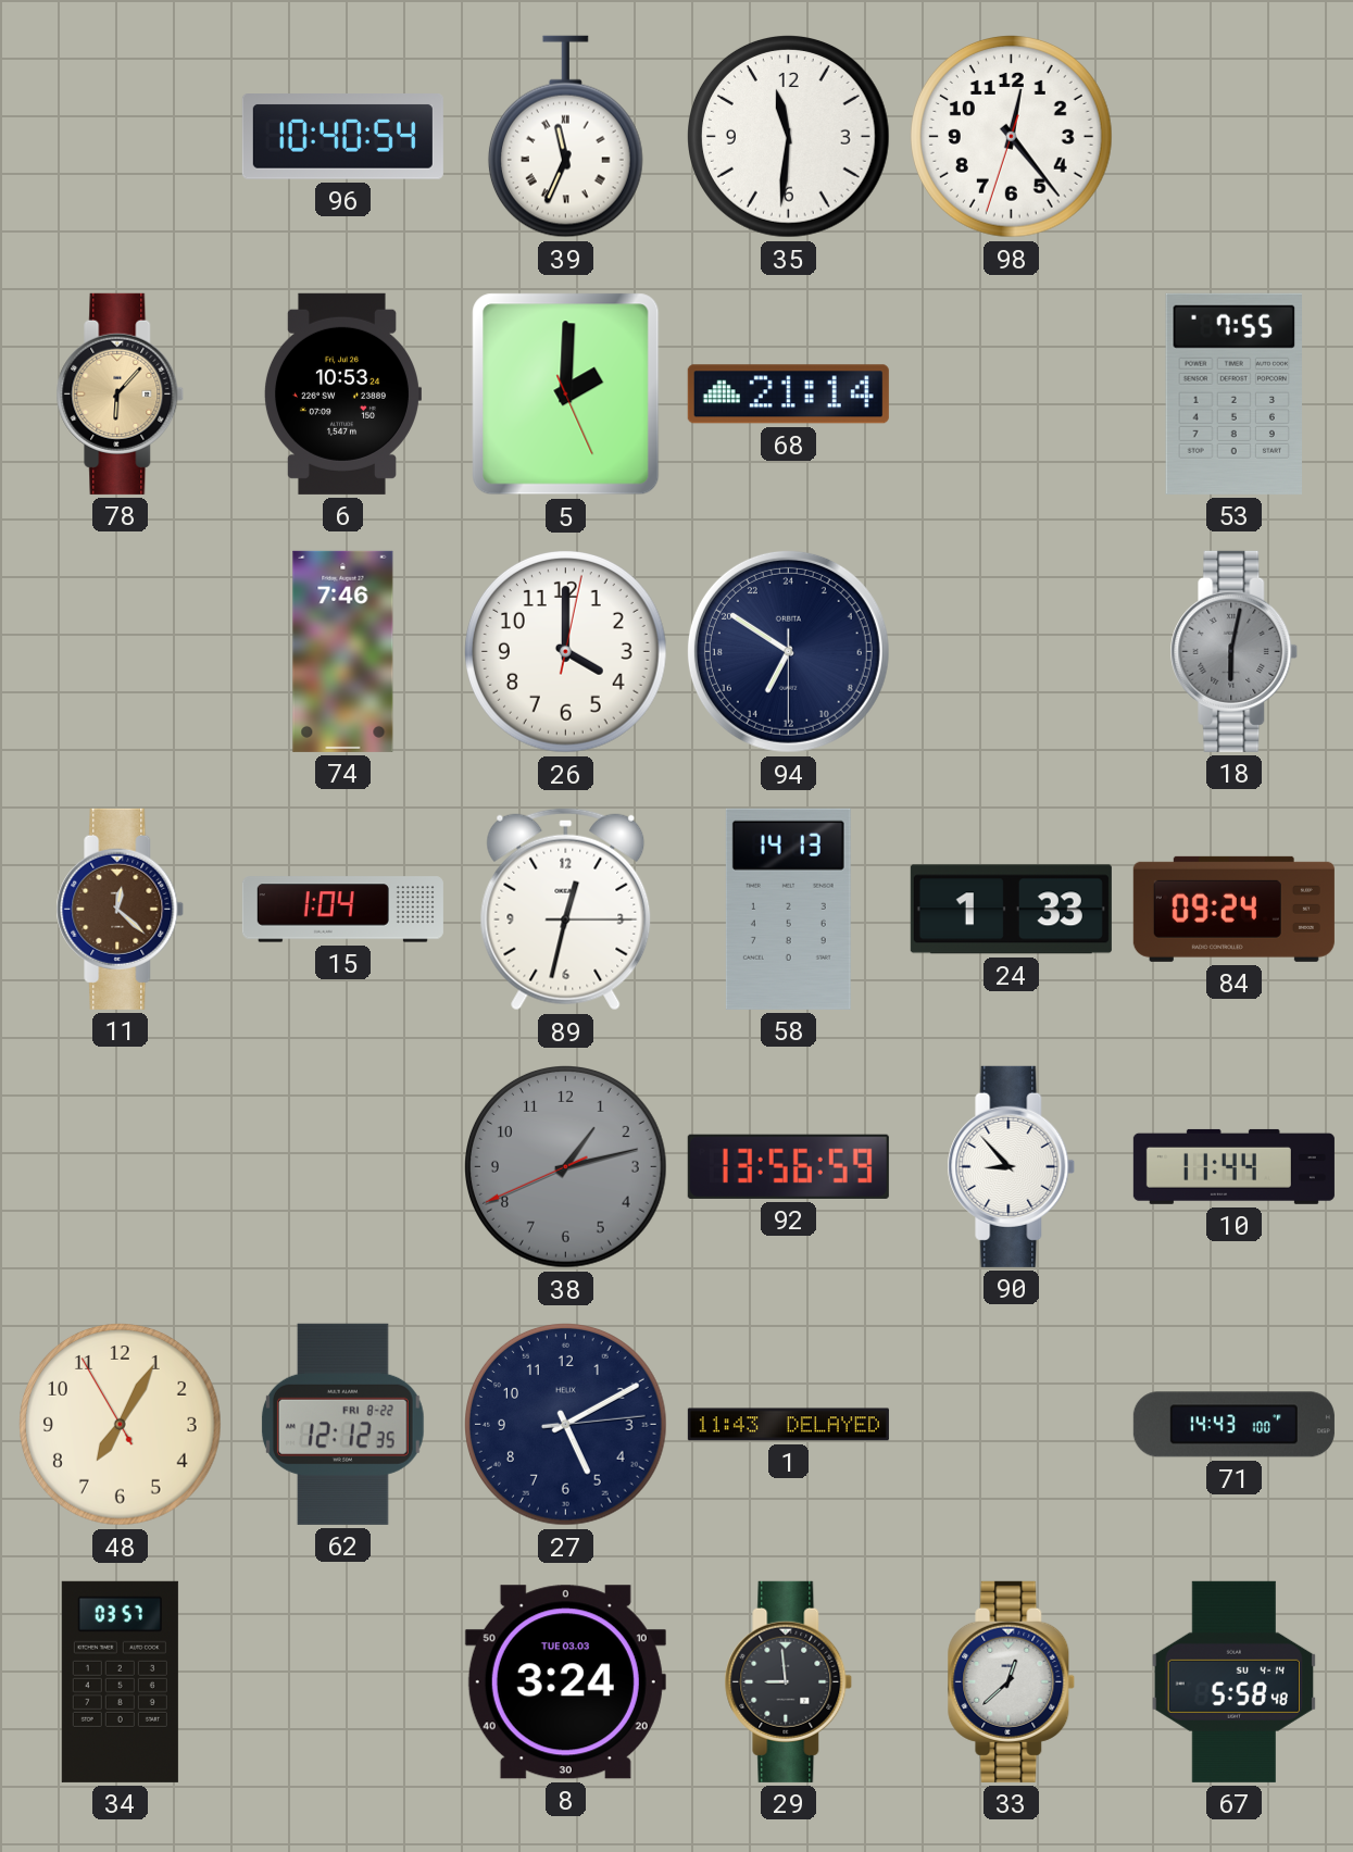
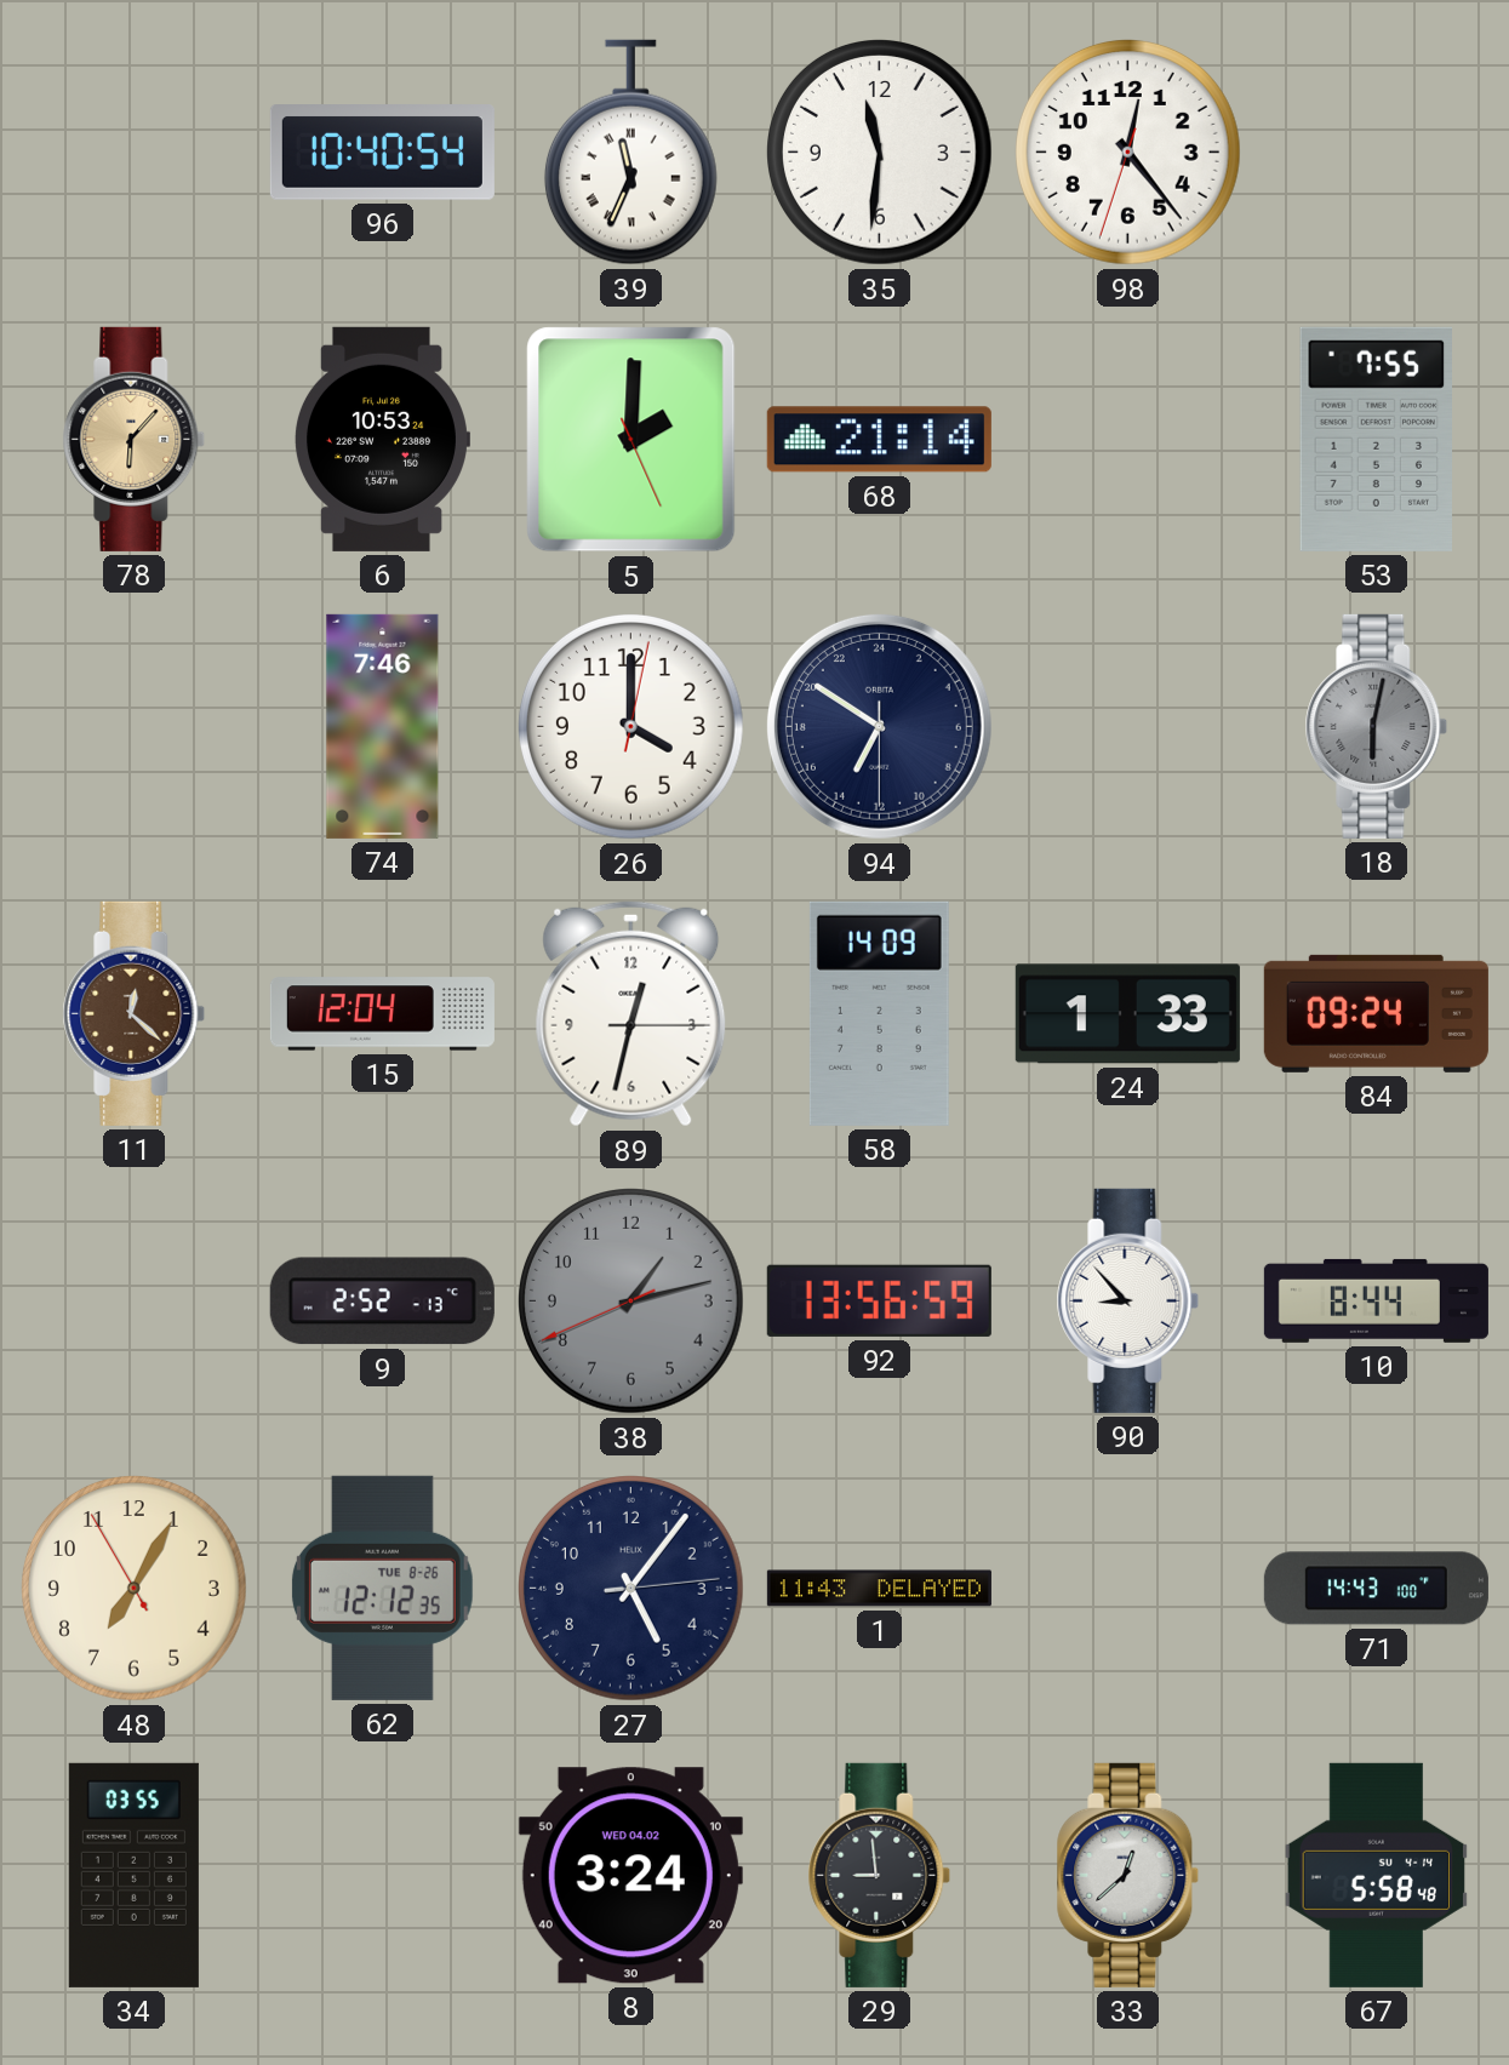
15: 1:04 -> 12:04 (382, 1014)
58: 14:13 -> 14:09 (879, 1013)
9: none -> 2:52 (382, 1302)
10: 11:44 -> 8:44 (1376, 1300)
62 date: FRI 8-22 -> TUE 8-26 (382, 1588)
27: 5:10 -> 5:06 (631, 1589)
34: 03:57 -> 03:55 (133, 1875)
8 date: TUE 03.03 -> WED 04.02 (630, 1876)
